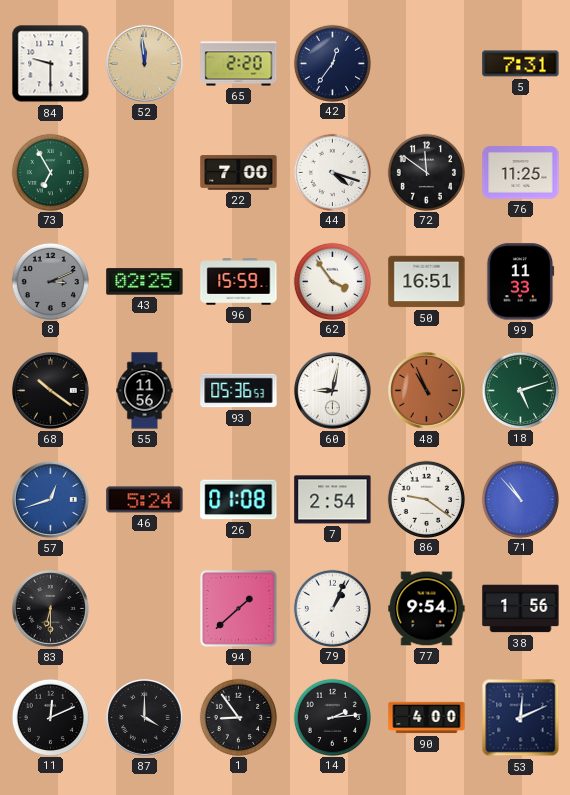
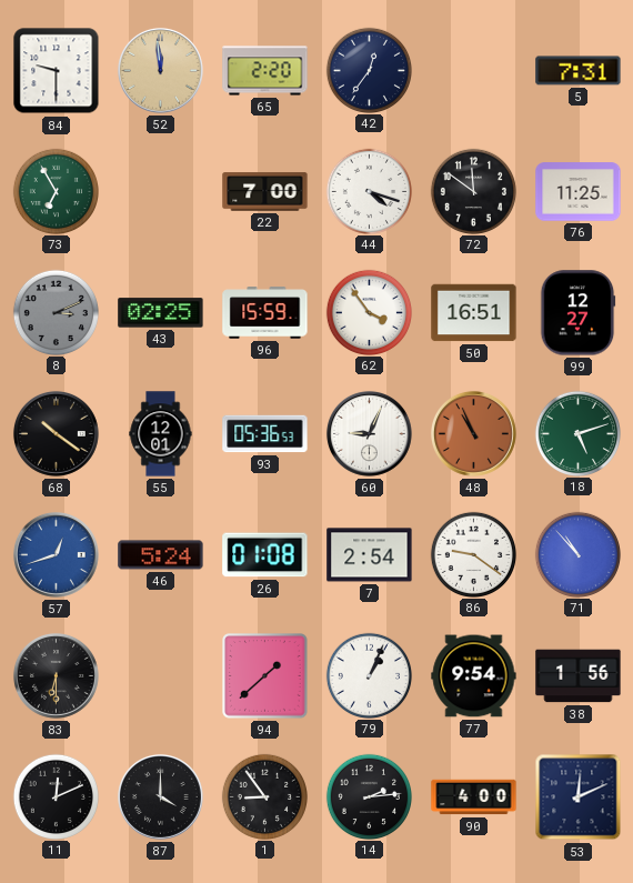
99: 11:33 -> 12:27 (577, 313)
55: 11:56 -> 12:01 (161, 434)
60: 9:02 -> 9:04 (369, 433)
